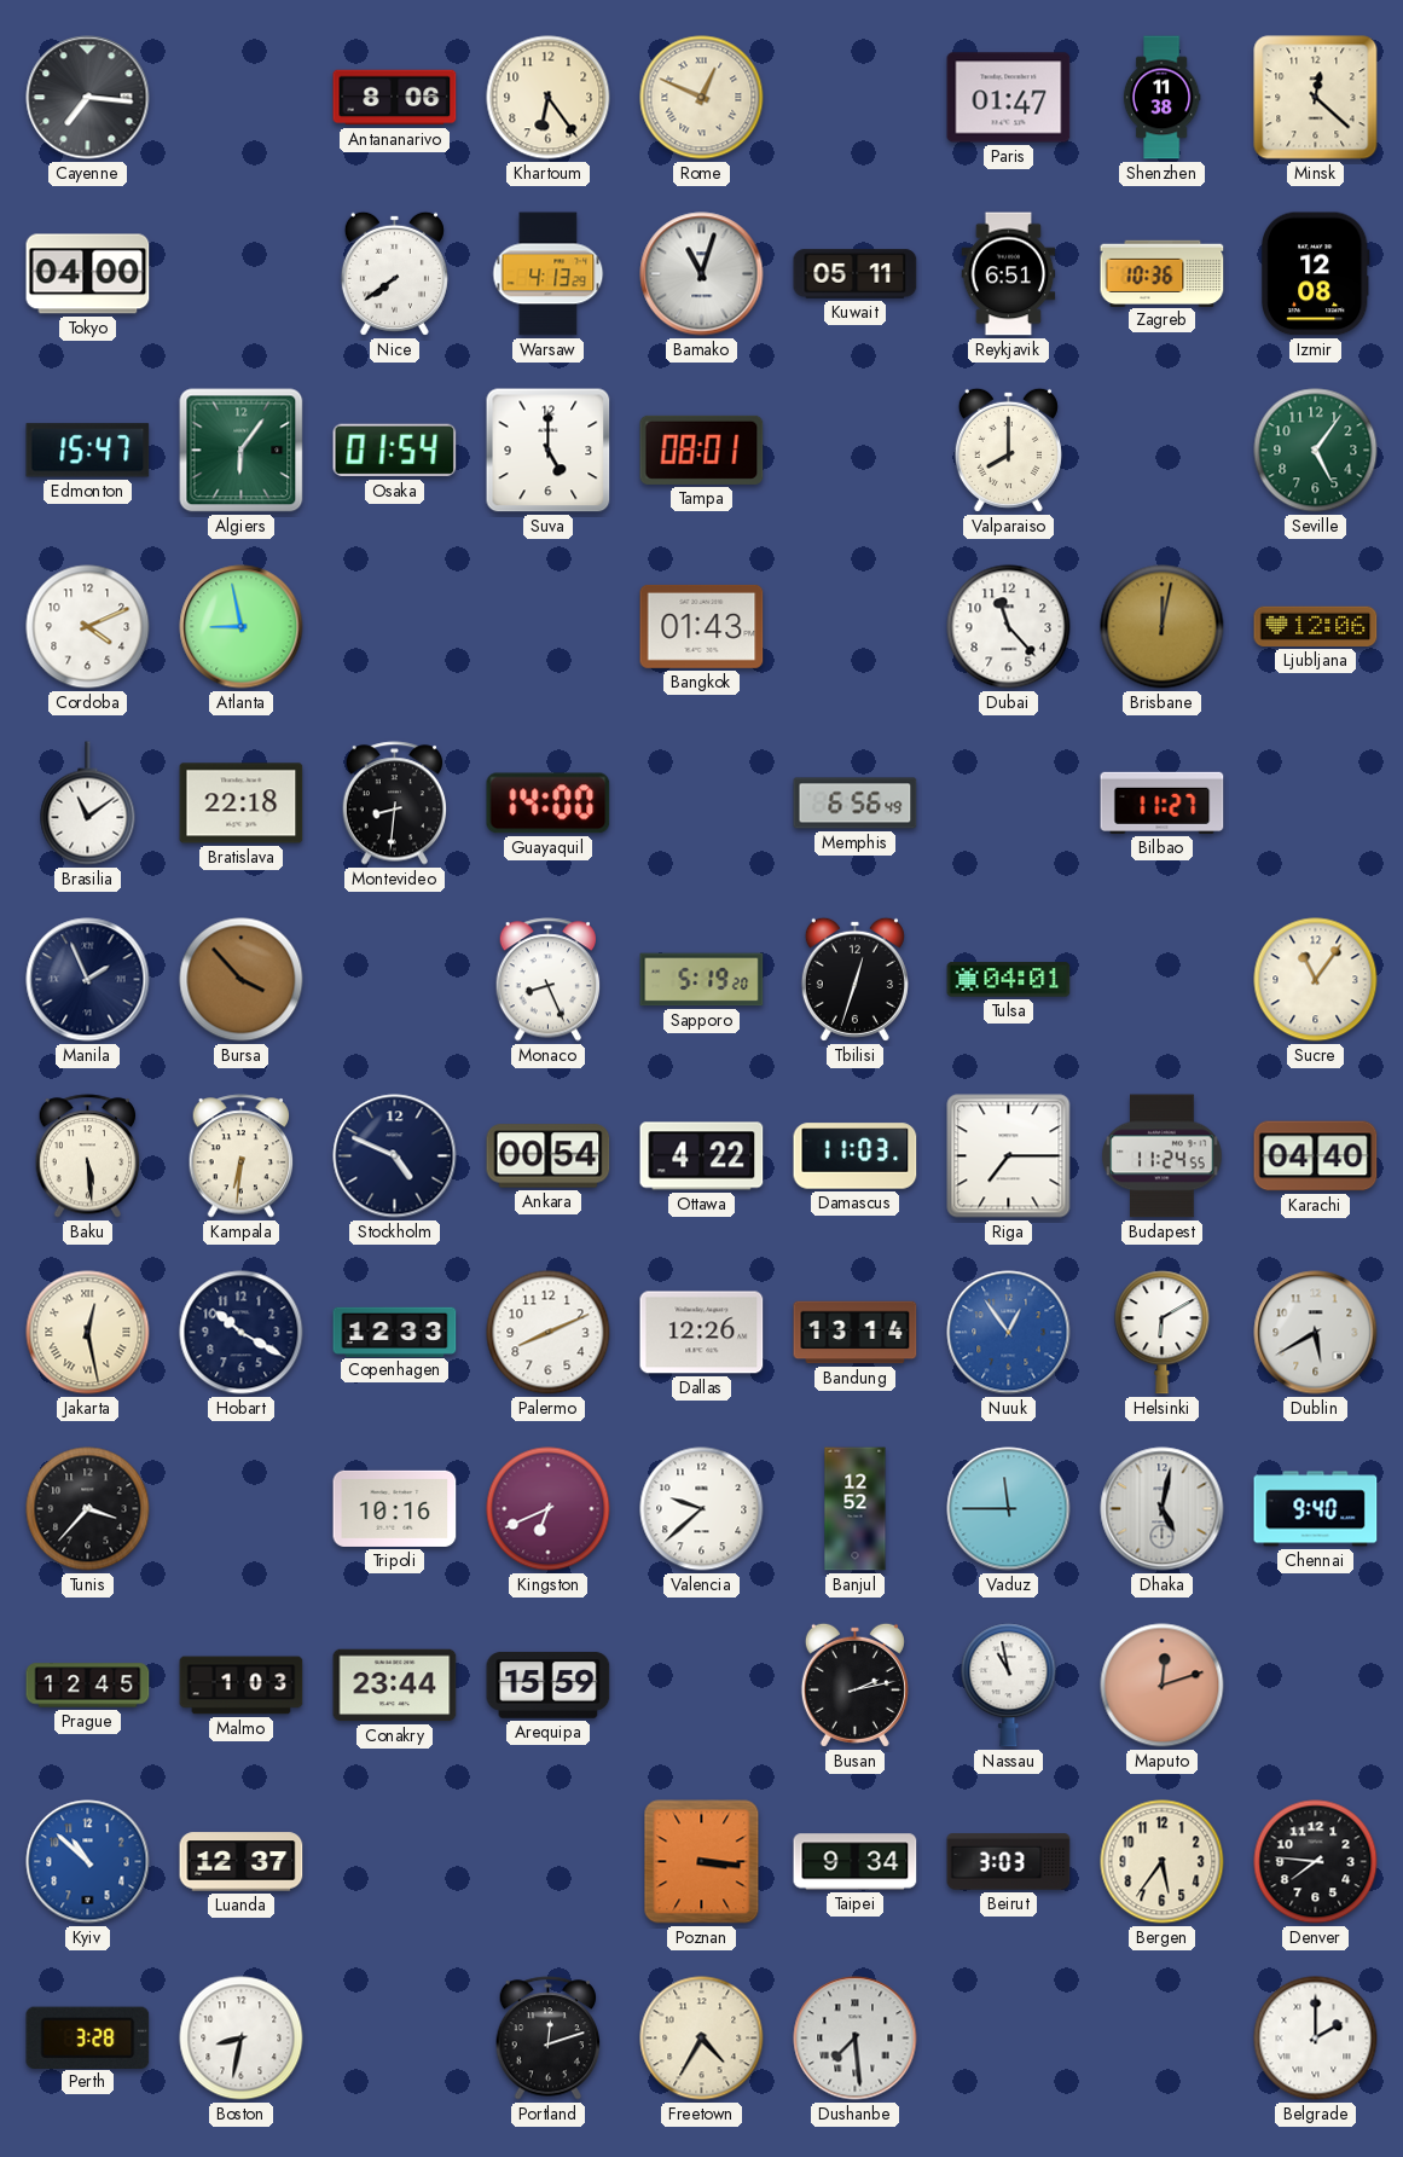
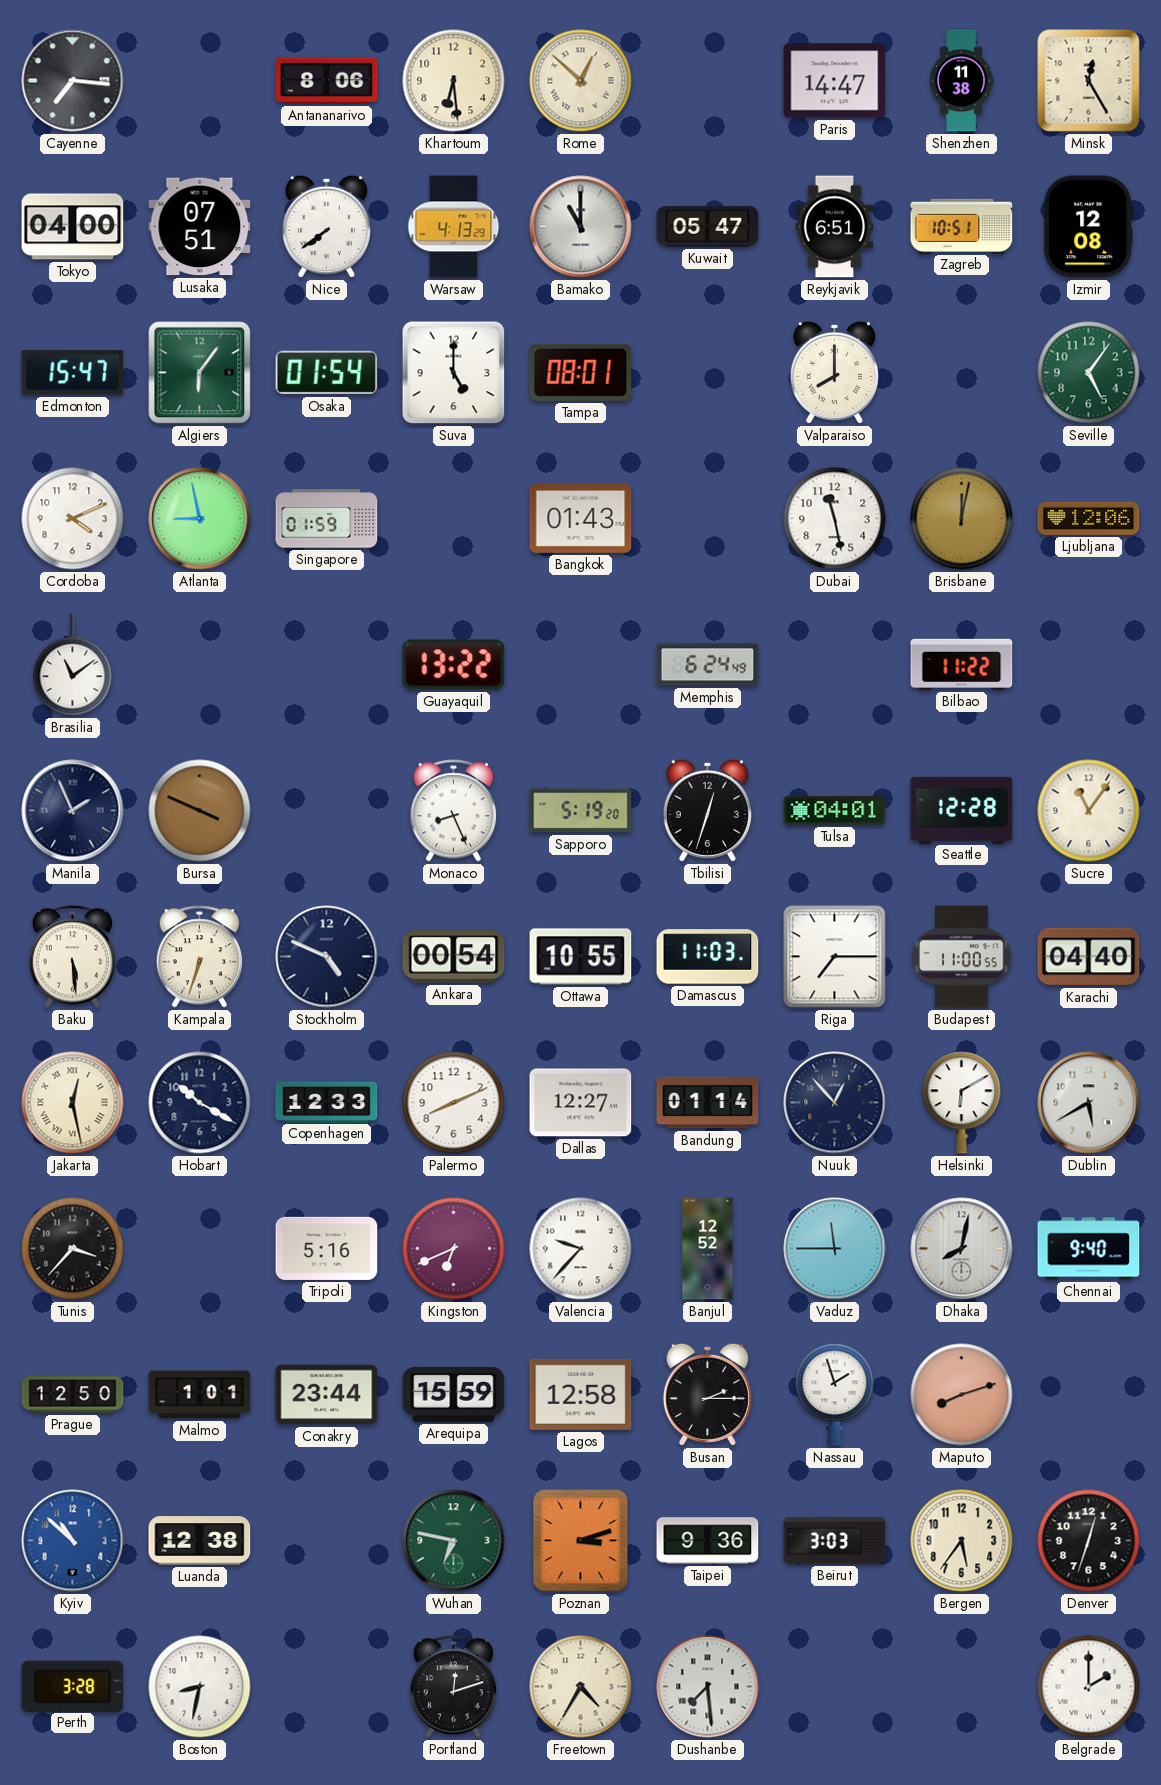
Khartoum: 6:24 -> 6:29 (454, 81)
Rome: 12:49 -> 12:52 (581, 81)
Paris: 01:47 -> 14:47 (835, 81)
Minsk: 12:22 -> 12:25 (1089, 81)
Lusaka: none -> 07:51 (200, 227)
Bamako: 11:03 -> 11:00 (581, 227)
Kuwait: 05:11 -> 05:47 (708, 227)
Zagreb: 10:36 -> 10:51 (962, 226)
Singapore: none -> 01:59 (327, 519)
Dubai: 11:23 -> 11:28 (835, 519)
Bratislava: 22:18 -> none (242, 804)
Montevideo: 8:31 -> none (395, 804)
Guayaquil: 14:00 -> 13:22 (454, 665)
Memphis: 6:56 -> 6:24 (708, 665)
Bilbao: 11:27 -> 11:22 (962, 664)
Bursa: 3:53 -> 3:49 (200, 811)
Seattle: none -> 12:28 (962, 810)
Kampala: 6:31 -> 6:33 (200, 957)
Ottawa: 4:22 -> 10:55 (581, 957)
Budapest: 11:24 -> 11:00 (962, 957)
Dallas: 12:26 -> 12:27 (581, 1103)
Bandung: 13:14 -> 01:14 (708, 1103)
Nuuk: 12:54 -> 12:53 (835, 1103)
Nuuk dial: blue -> navy (835, 1103)
Tripoli: 10:16 -> 5:16 (327, 1248)
Valencia: 9:38 -> 9:37 (581, 1249)
Dhaka: 5:02 -> 8:02 (962, 1249)
Prague: 12:45 -> 12:50 (73, 1395)
Malmo: 1:03 -> 1:01 (200, 1395)
Lagos: none -> 12:58 (581, 1394)
Busan: 2:13 -> 2:15 (707, 1394)
Nassau: 10:58 -> 1:57 (835, 1395)
Maputo: 12:12 -> 8:12 (962, 1395)
Luanda: 12:37 -> 12:38 (200, 1541)
Wuhan: none -> 6:47 (454, 1541)
Poznan: 3:16 -> 3:12 (581, 1541)
Taipei: 9:34 -> 9:36 (708, 1541)
Denver: 7:46 -> 12:33 (1089, 1541)
